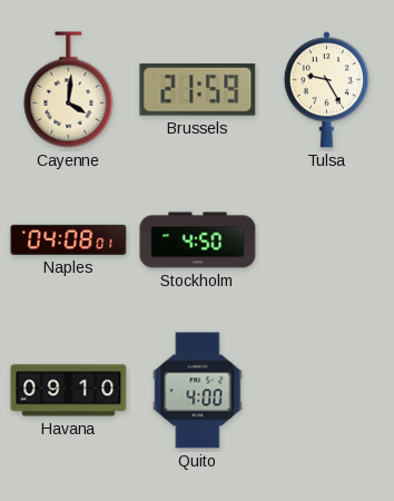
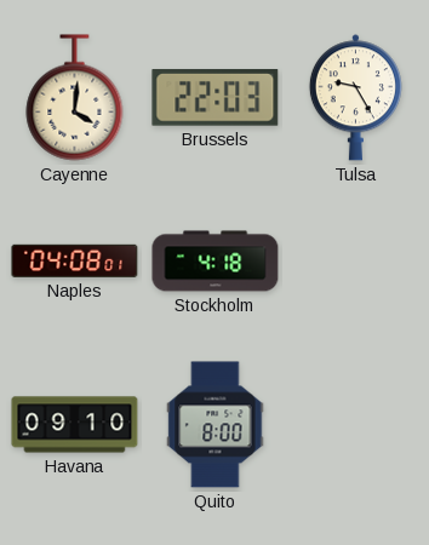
Brussels: 21:59 -> 22:03 (216, 98)
Stockholm: 4:50 -> 4:18 (216, 262)
Quito: 4:00 -> 8:00 (216, 425)
